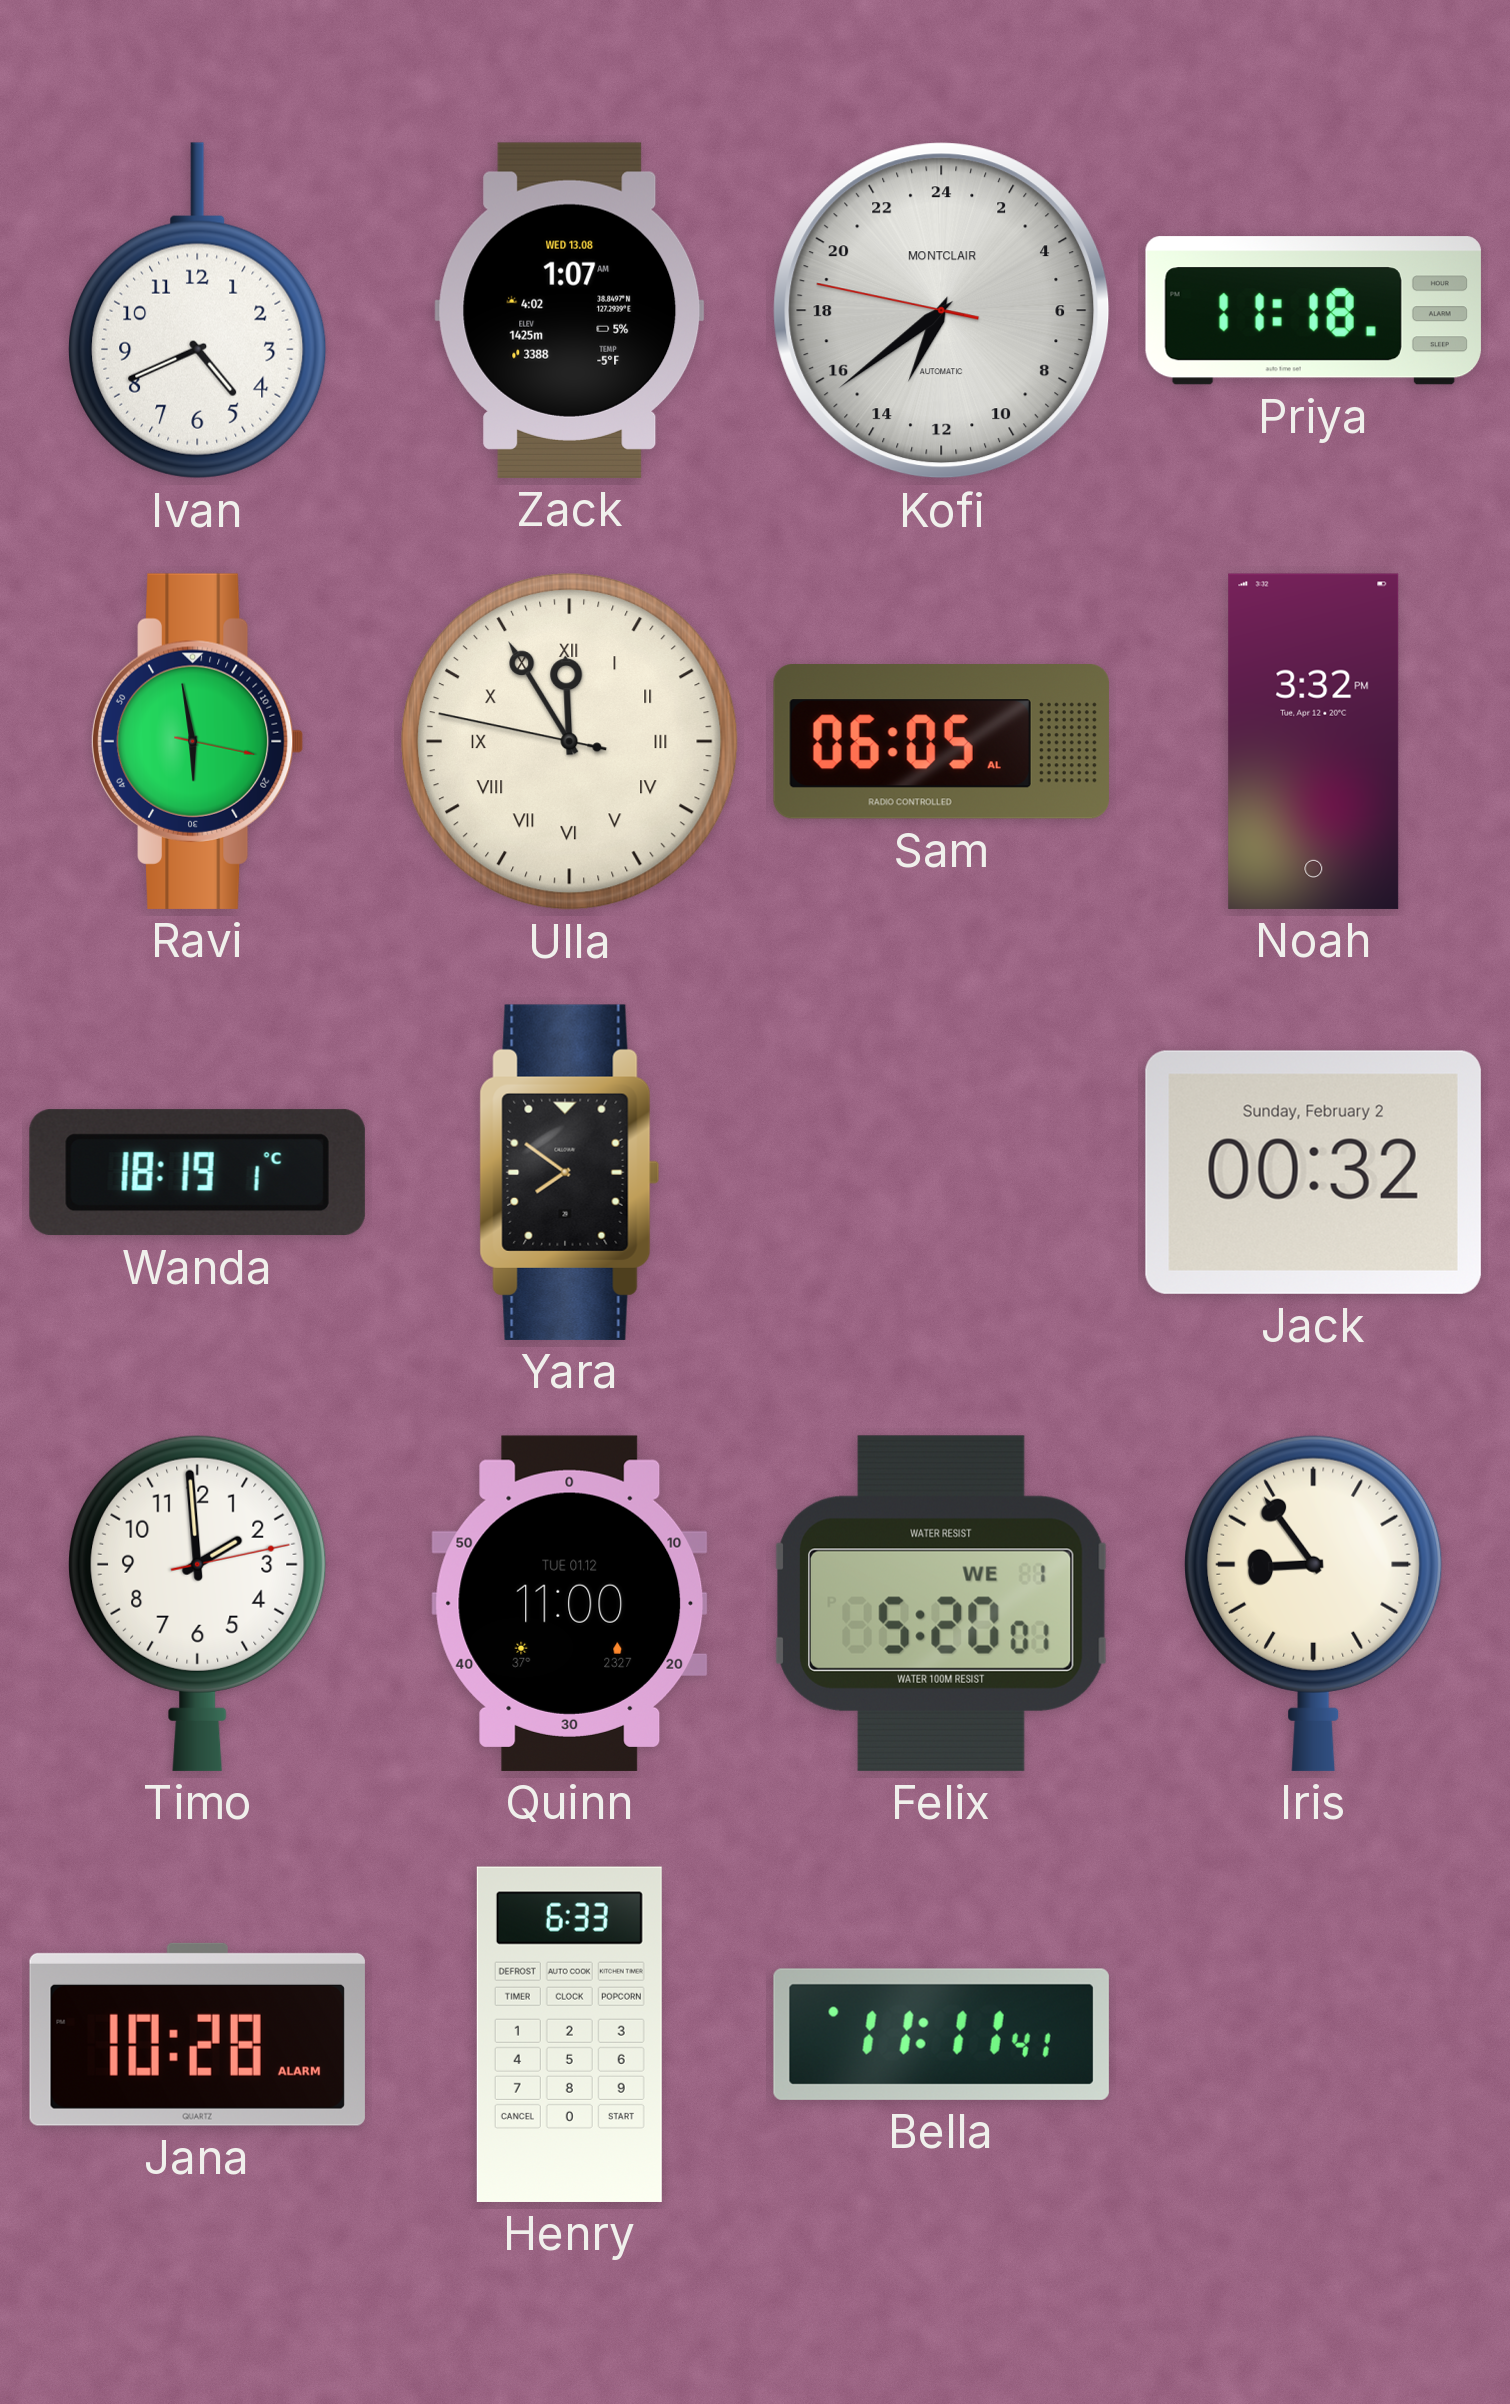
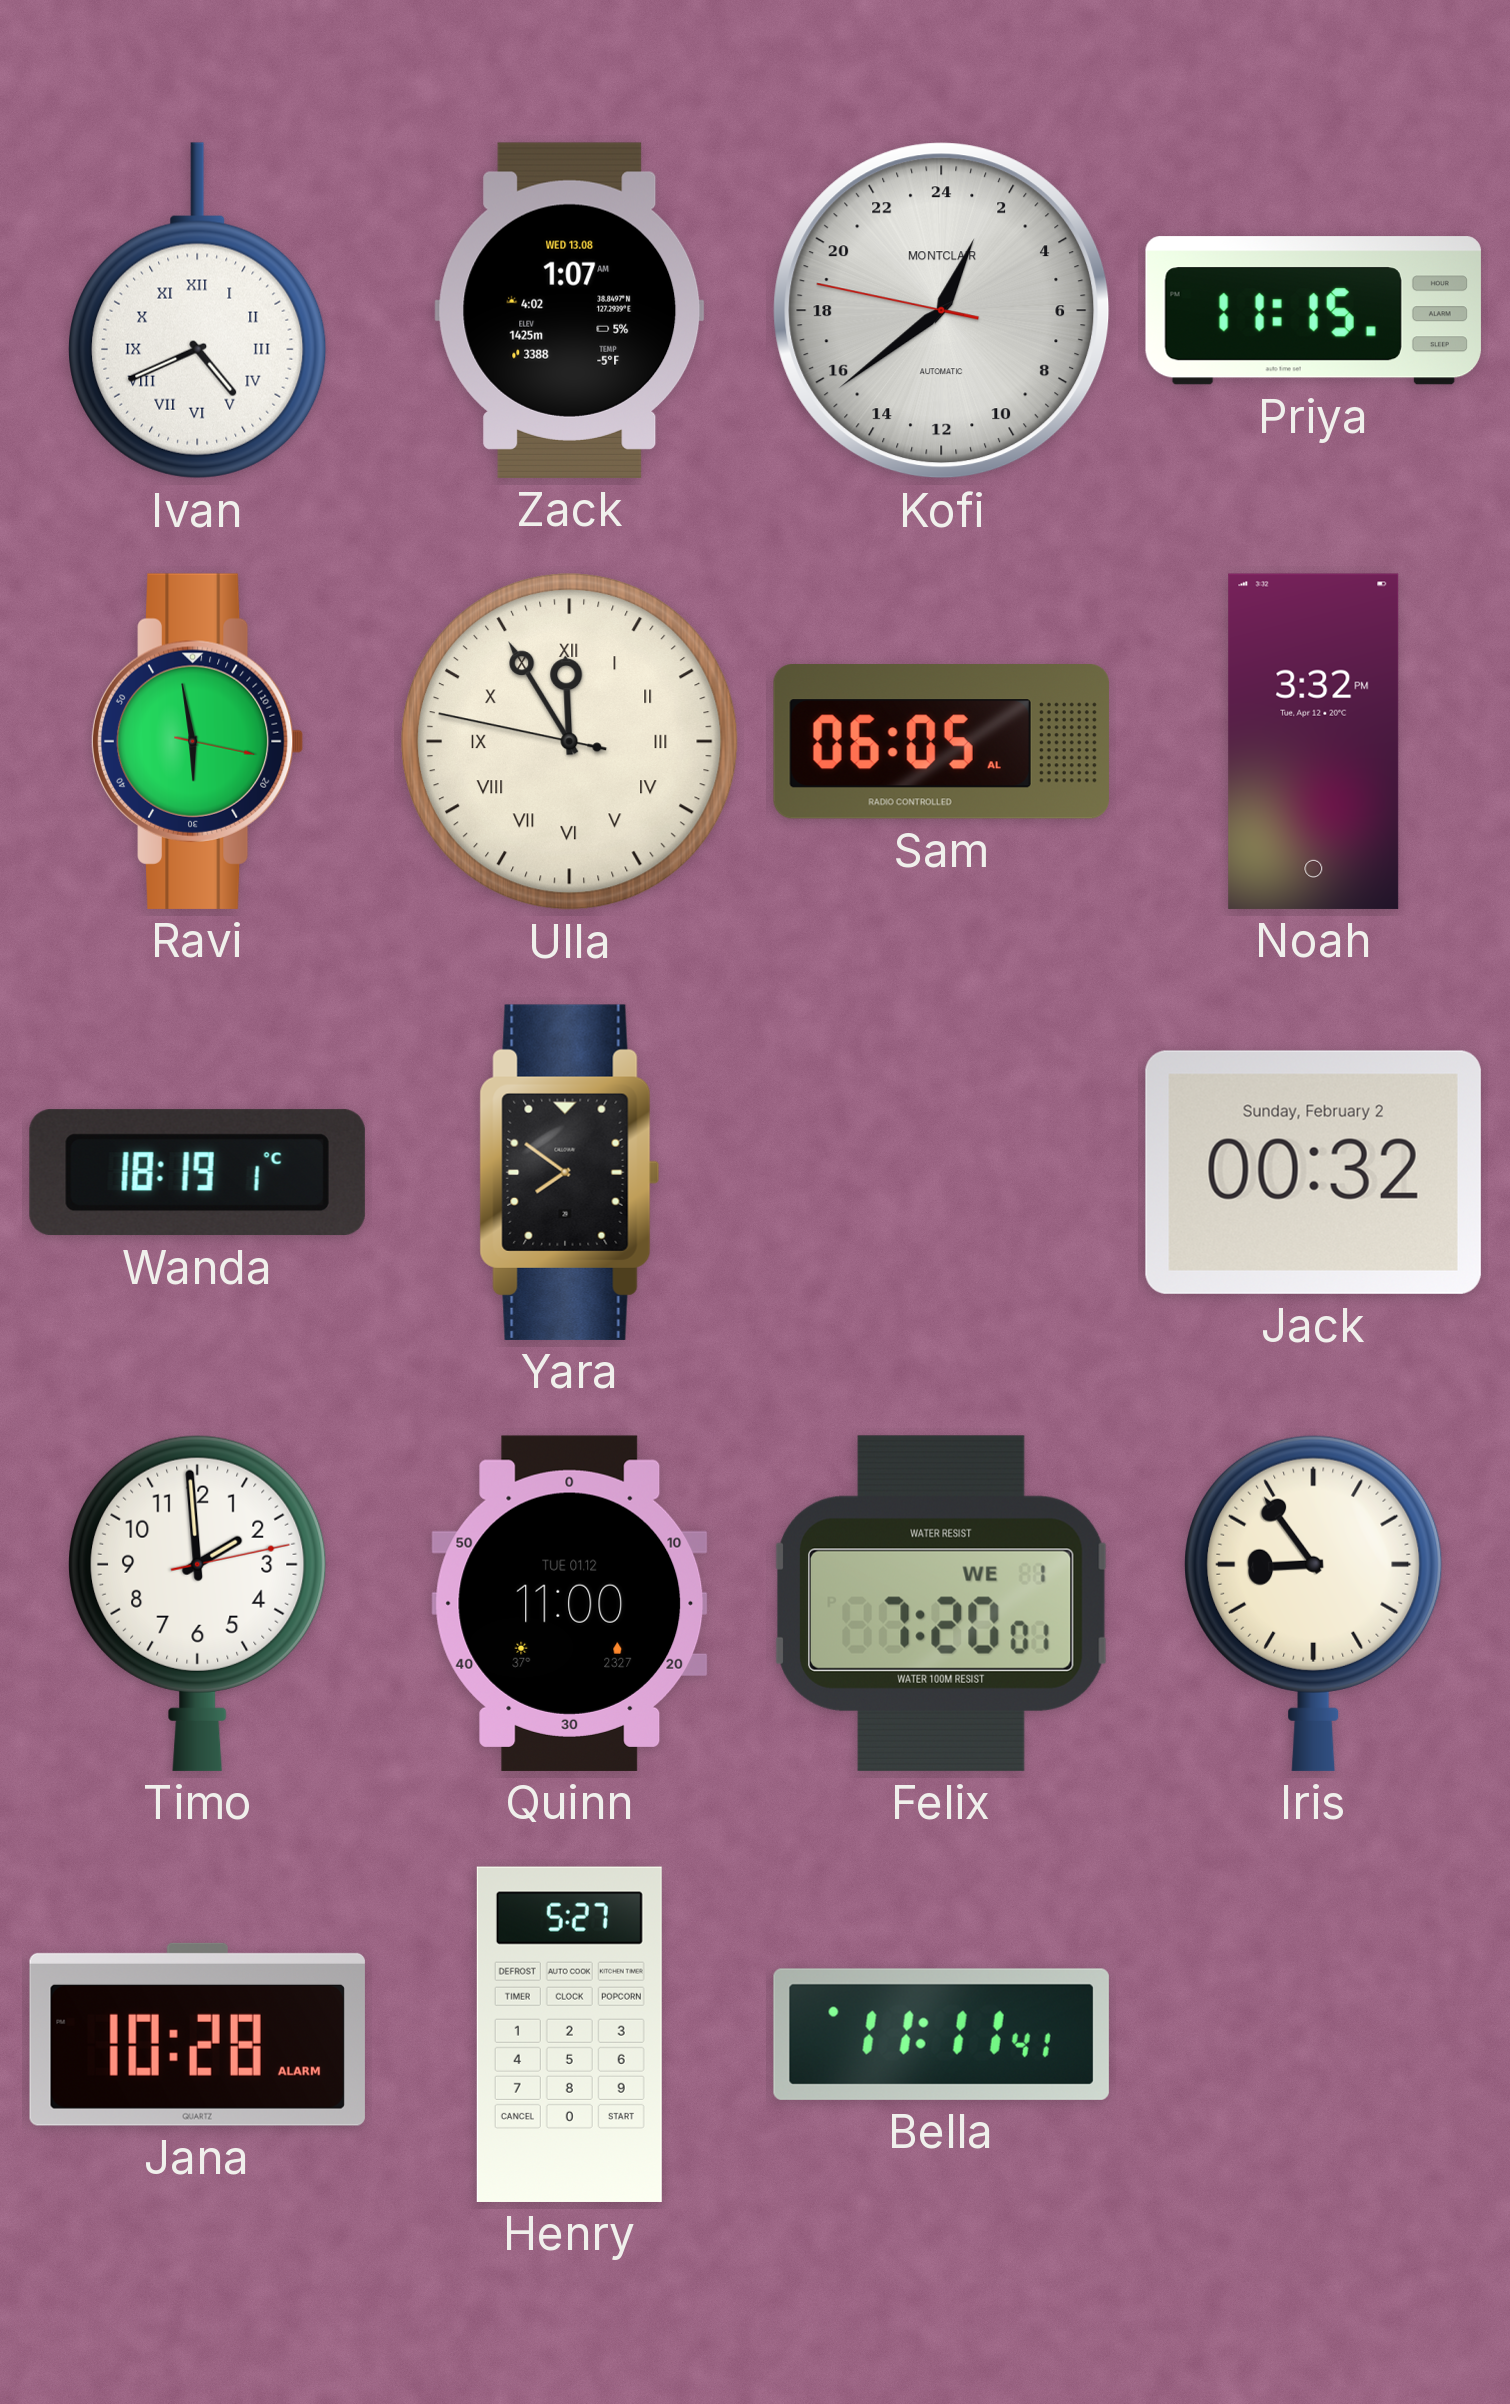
Ivan numerals: Arabic -> Roman (198, 311)
Kofi: 13:38 -> 1:38 (942, 311)
Priya: 11:18 -> 11:15 (1313, 311)
Felix: 5:20 -> 7:20 (941, 1603)
Henry: 6:33 -> 5:27 (569, 2034)
